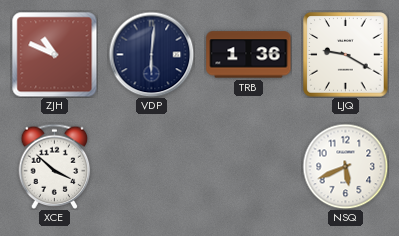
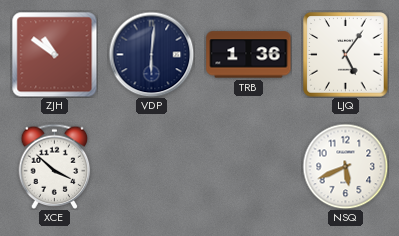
ZJH: 10:49 -> 10:51 (54, 54)
LJQ: 9:20 -> 5:06 (346, 55)
